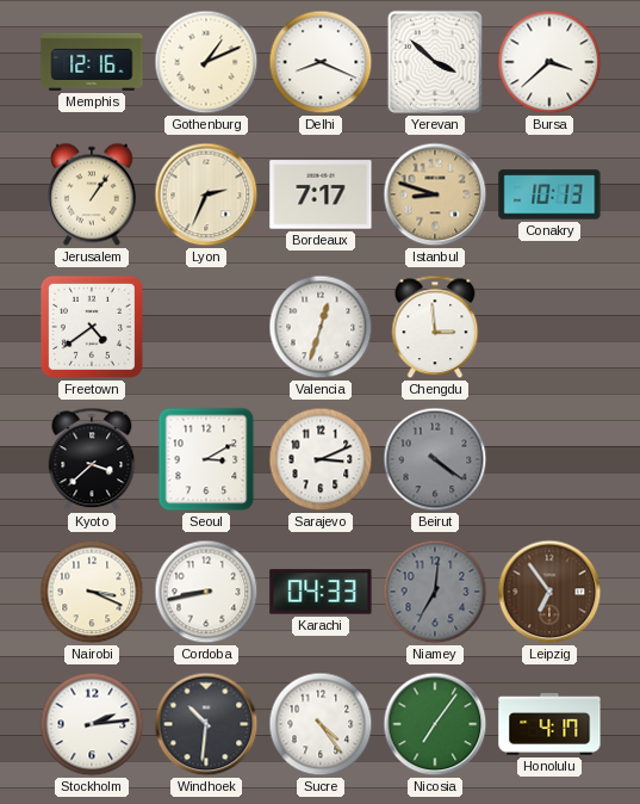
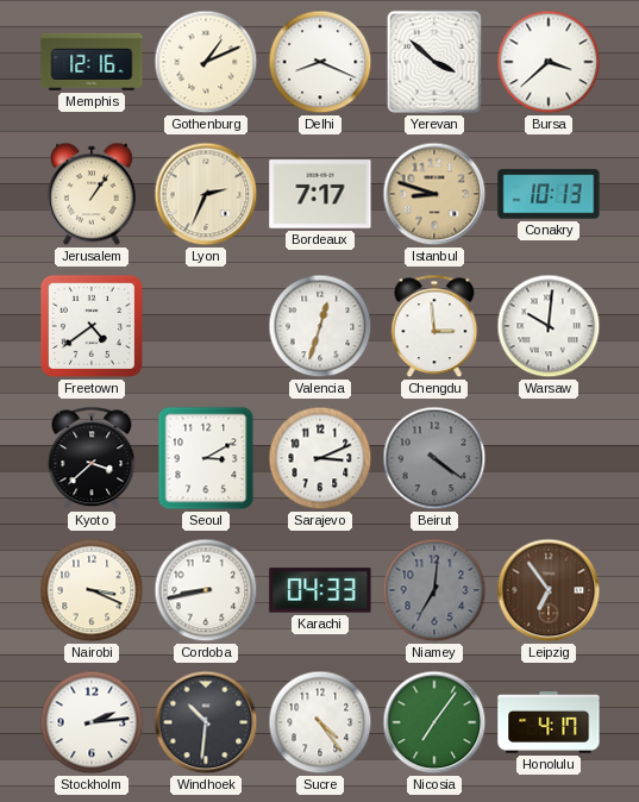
Warsaw: none -> 10:01 (549, 326)
